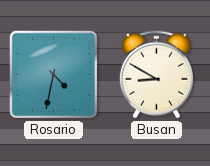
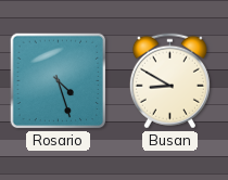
Rosario: 4:32 -> 4:27 (59, 81)
